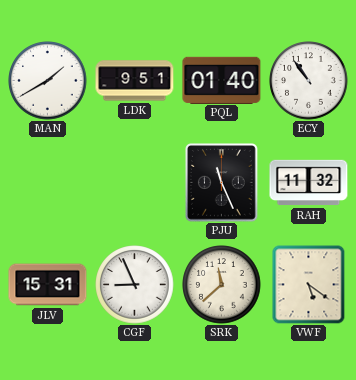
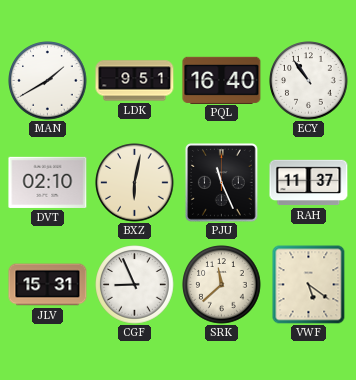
PQL: 01:40 -> 16:40 (222, 80)
DVT: none -> 02:10 (48, 182)
BXZ: none -> 6:02 (135, 183)
RAH: 11:32 -> 11:37 (309, 183)
